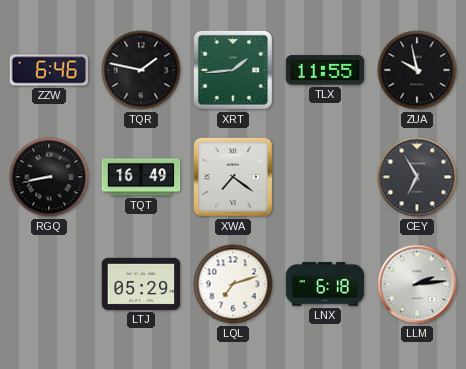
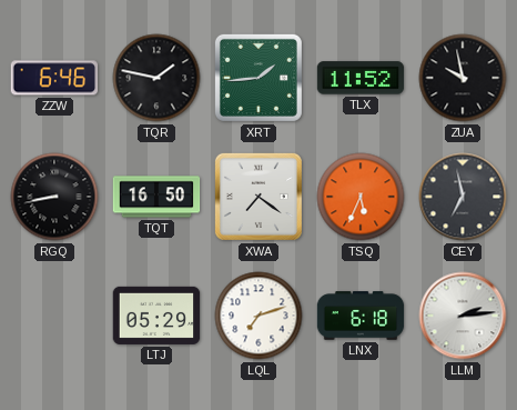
TLX: 11:55 -> 11:52 (361, 78)
TQT: 16:49 -> 16:50 (156, 197)
TSQ: none -> 5:34 (361, 197)
CEY: 6:55 -> 6:58 (463, 197)
